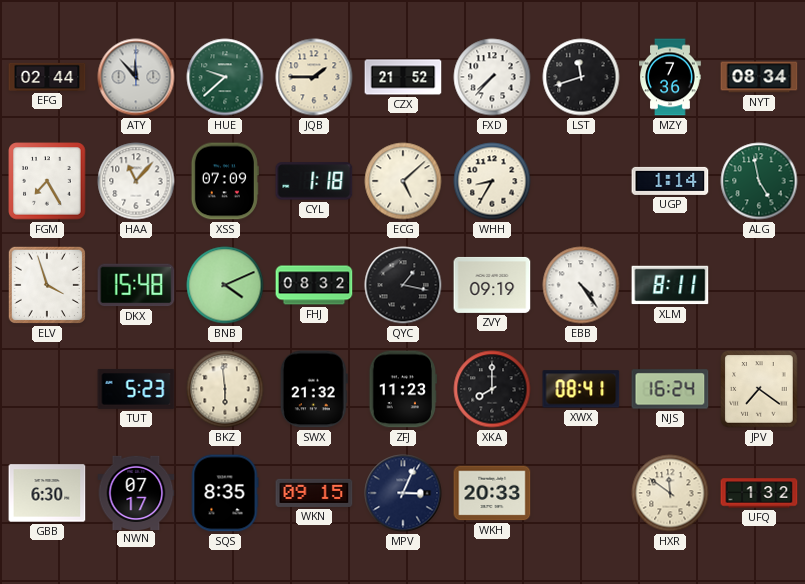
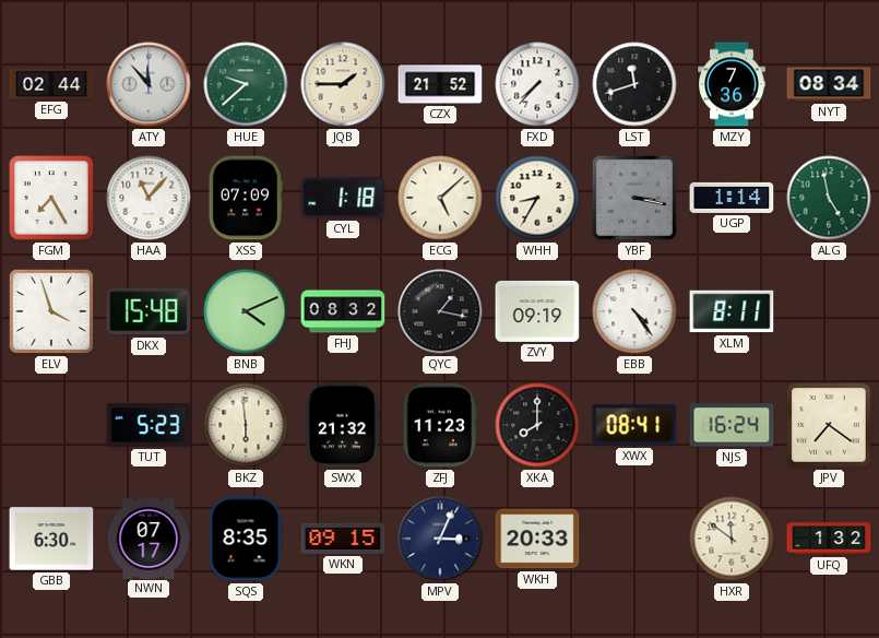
YBF: none -> 3:17 (634, 198)
